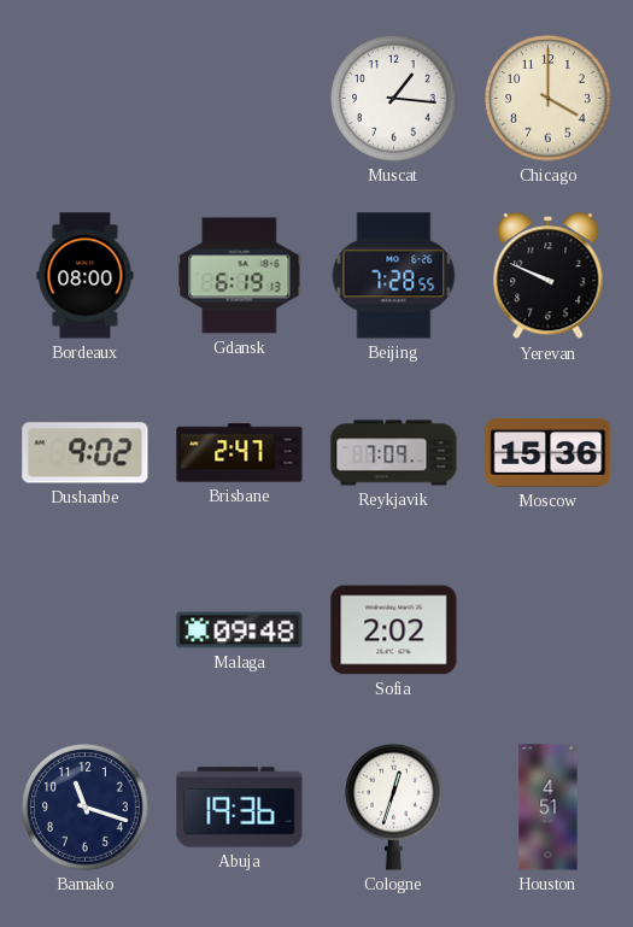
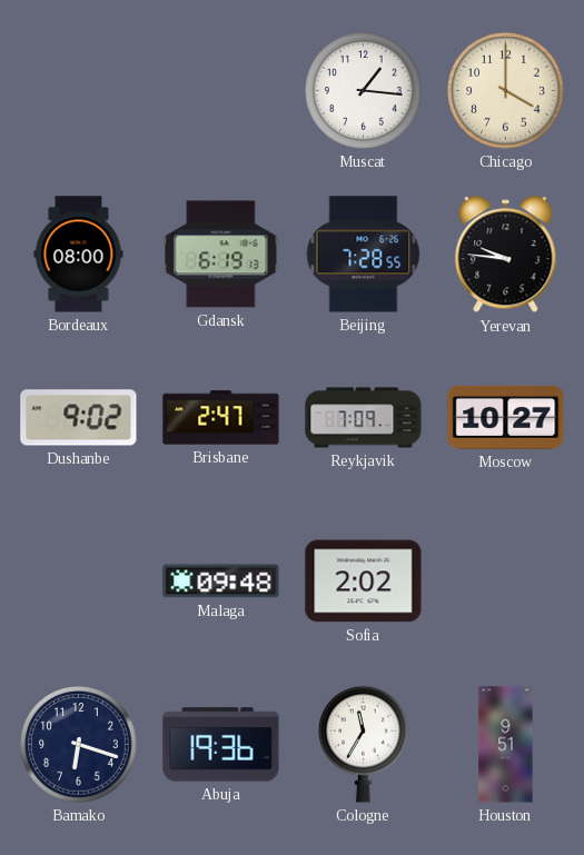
Yerevan: 9:49 -> 9:46 (506, 255)
Moscow: 15:36 -> 10:27 (506, 417)
Bamako: 11:18 -> 6:18 (79, 745)
Cologne: 12:33 -> 11:35 (364, 744)
Houston: 4:51 -> 9:51 (506, 745)
